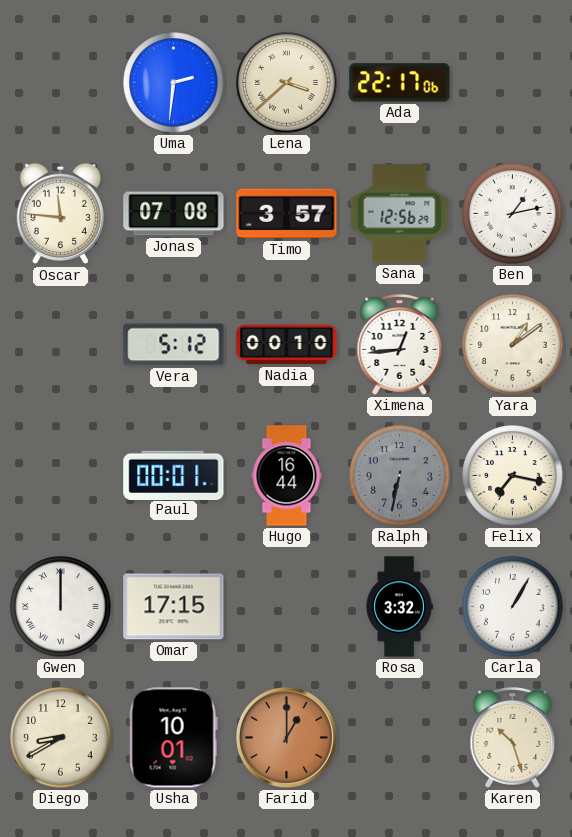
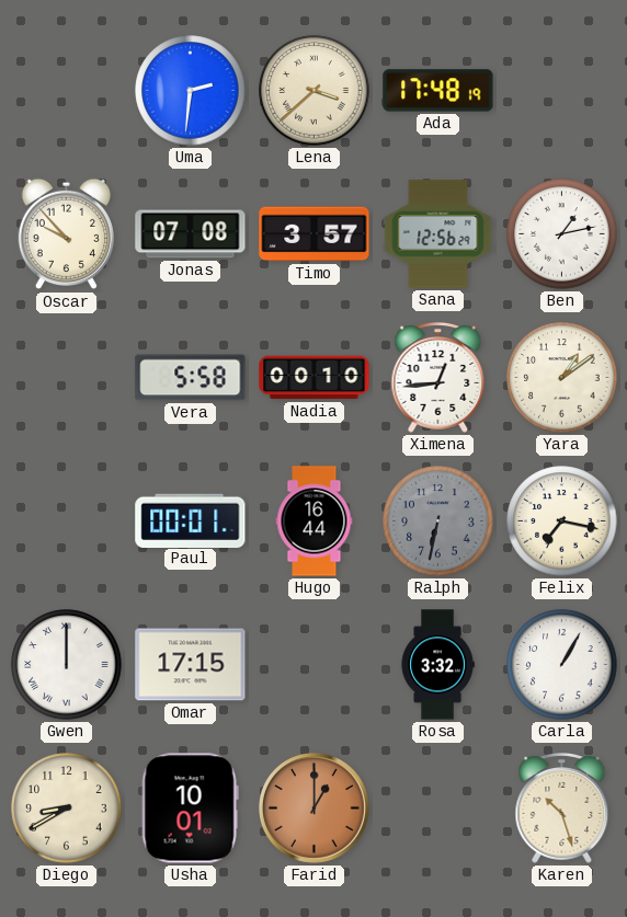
Ada: 22:17 -> 17:48 (438, 91)
Oscar: 11:46 -> 9:53 (66, 234)
Vera: 5:12 -> 5:58 (191, 378)
